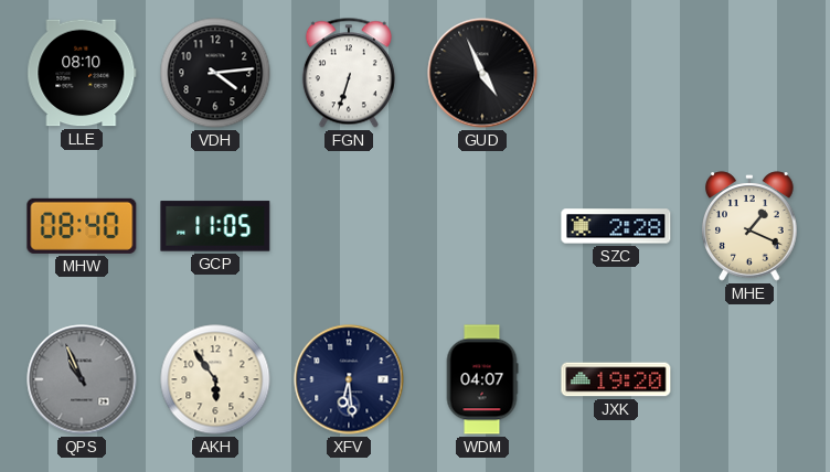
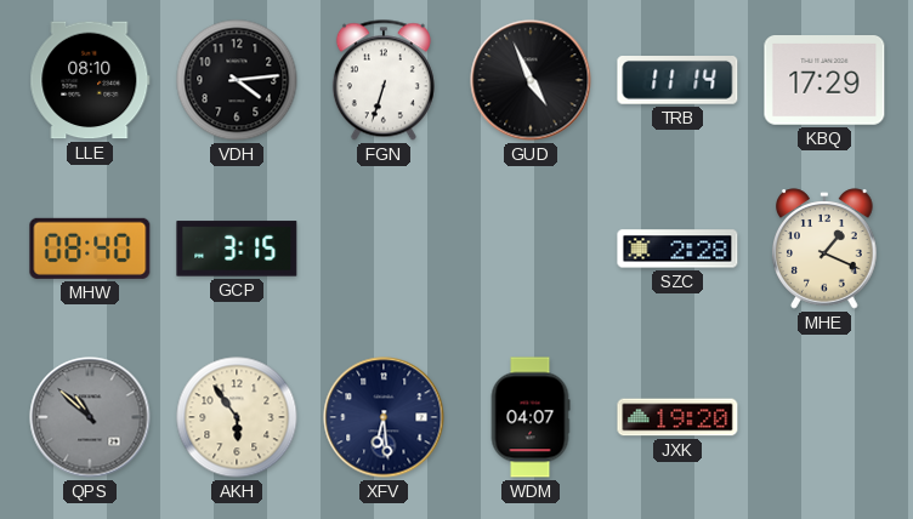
TRB: none -> 11:14 (677, 81)
KBQ: none -> 17:29 (824, 81)
GCP: 11:05 -> 3:15 (237, 249)
QPS: 10:56 -> 10:52 (90, 417)
